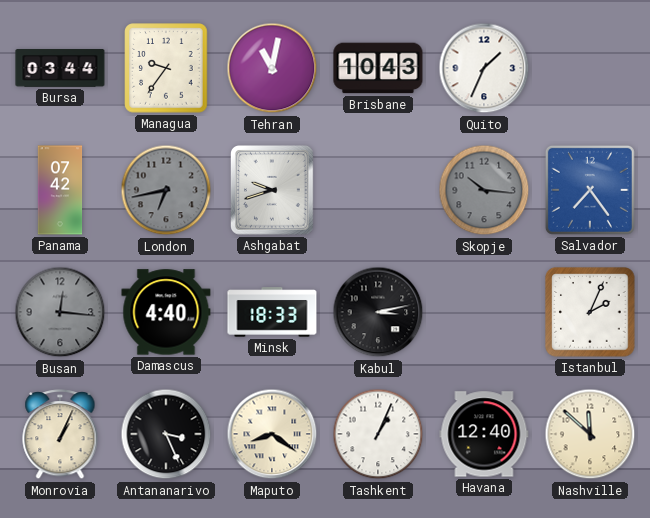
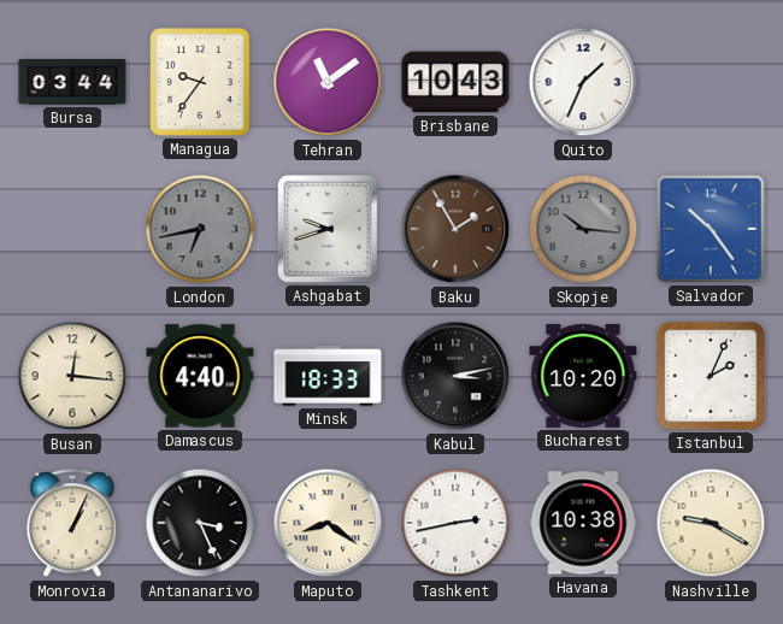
Tehran: 11:02 -> 11:09 (328, 82)
Panama: 07:42 -> none (60, 190)
Baku: none -> 1:55 (455, 229)
Salvador: 7:24 -> 10:24 (711, 229)
Busan dial: grey -> cream (72, 376)
Bucharest: none -> 10:20 (583, 377)
Tashkent: 1:04 -> 2:43 (455, 523)
Havana: 12:40 -> 10:38 (583, 523)
Nashville: 11:52 -> 9:20 (711, 523)
